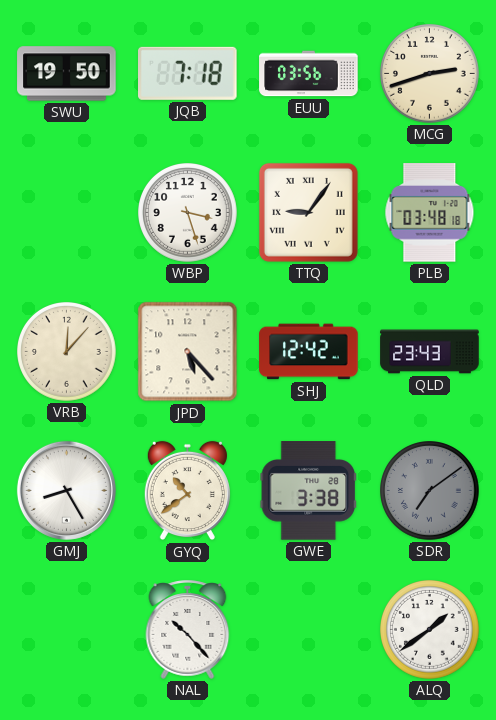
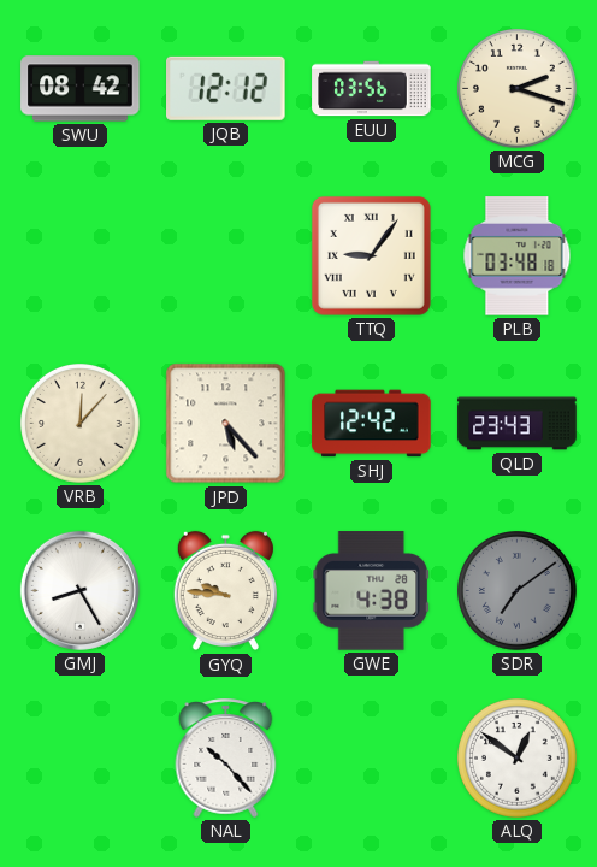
SWU: 19:50 -> 08:42 (81, 89)
JQB: 7:18 -> 12:12 (226, 88)
MCG: 2:42 -> 2:18 (518, 89)
WBP: 3:27 -> none (188, 213)
GYQ: 10:39 -> 9:46 (225, 591)
GWE: 3:38 -> 4:38 (371, 591)
ALQ: 1:39 -> 12:51 (518, 759)
